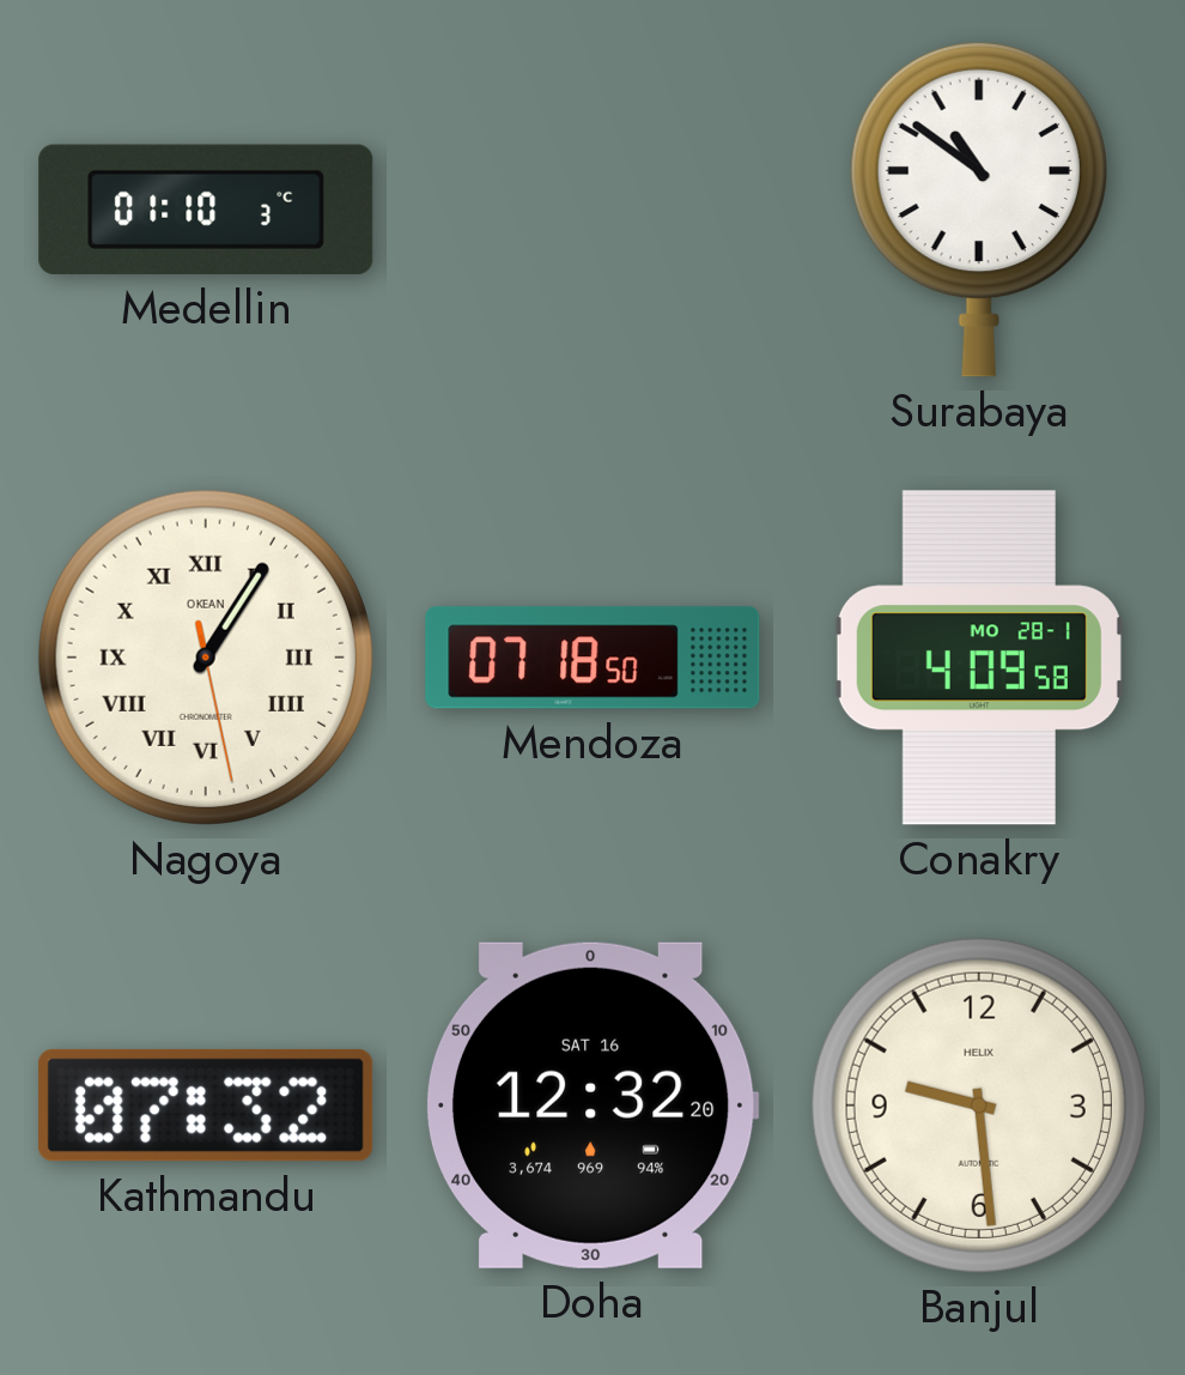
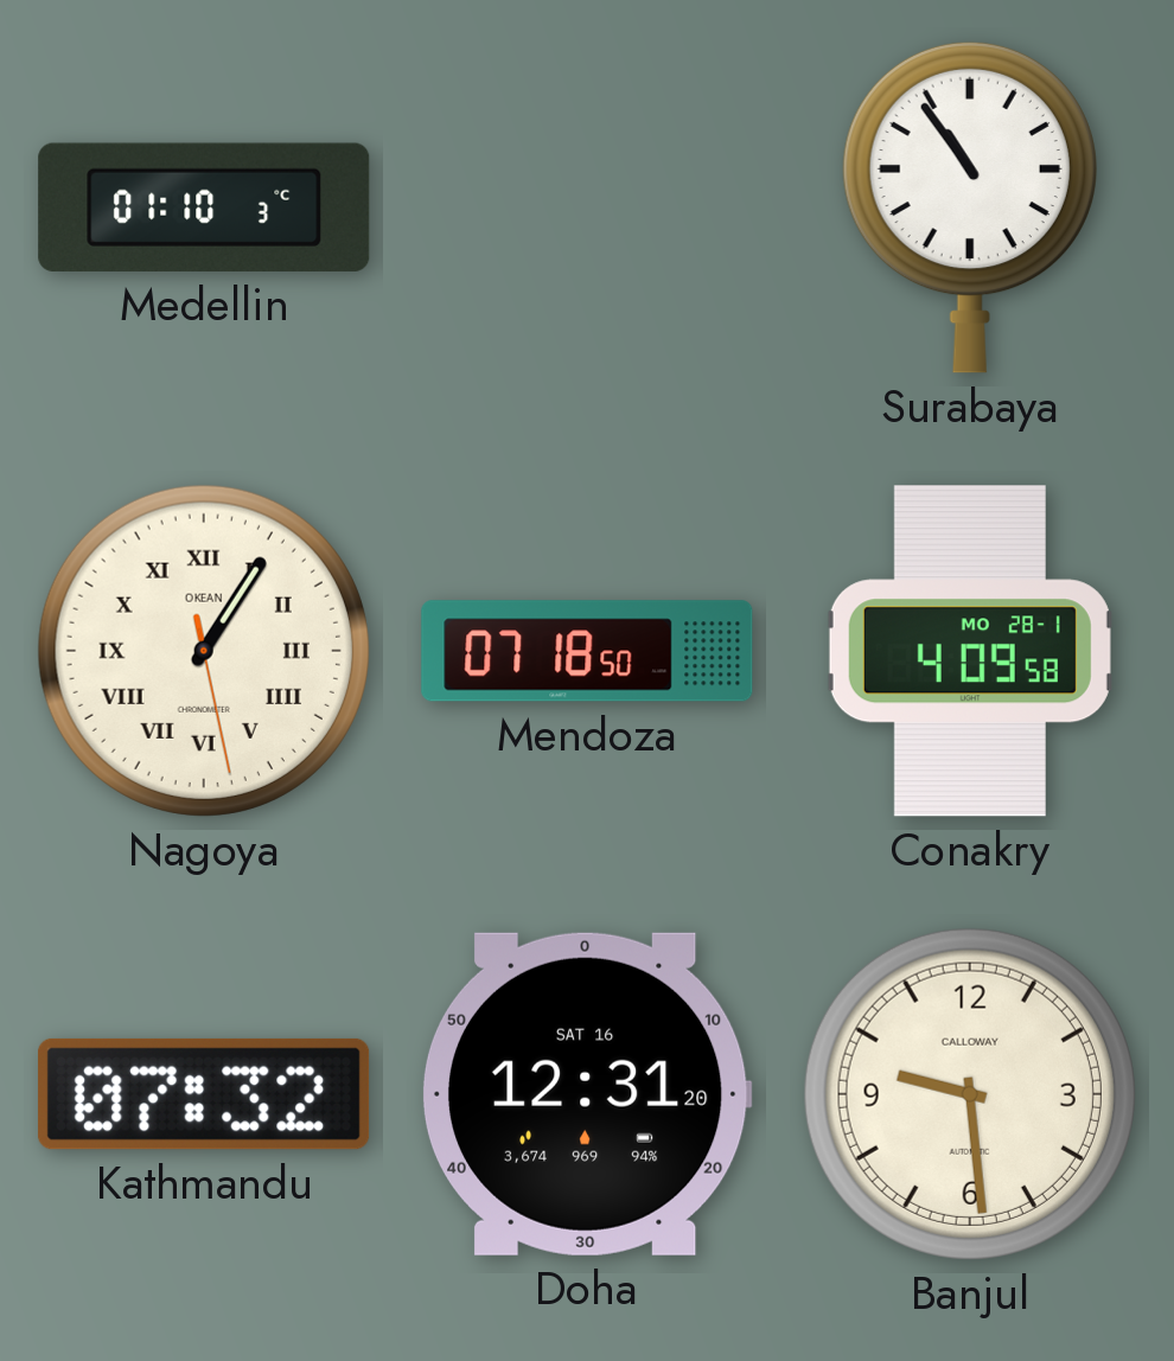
Surabaya: 10:51 -> 10:54 (970, 207)
Doha: 12:32 -> 12:31 (587, 1094)
Banjul brand: HELIX -> CALLOWAY (970, 1094)
